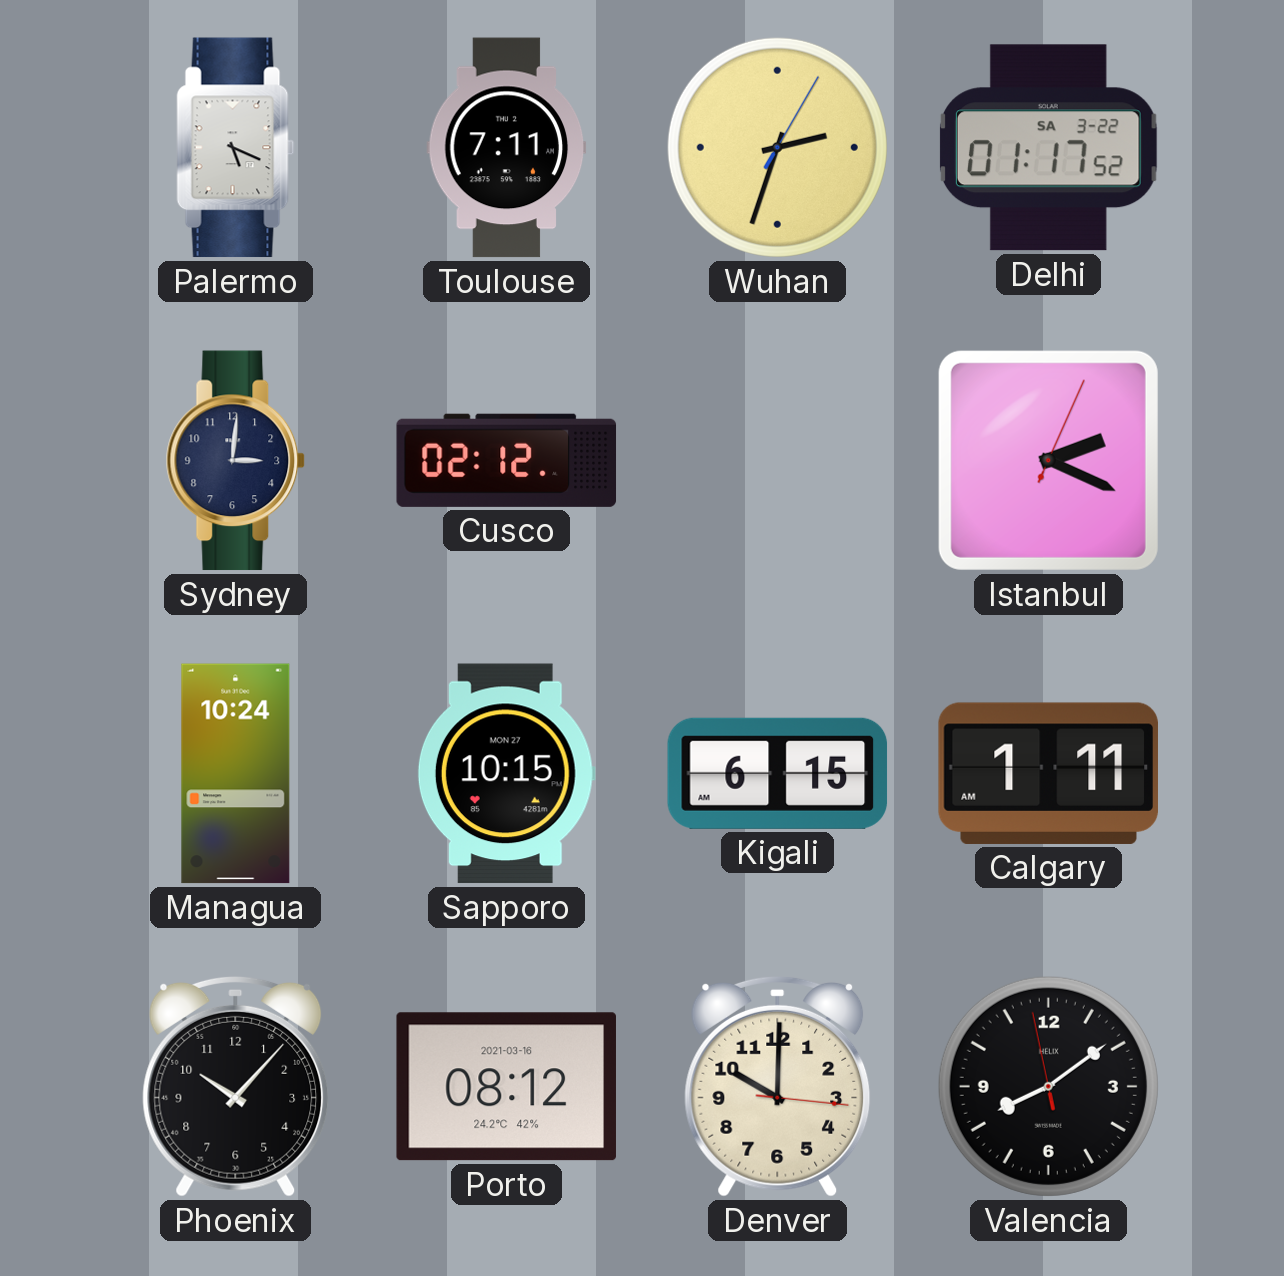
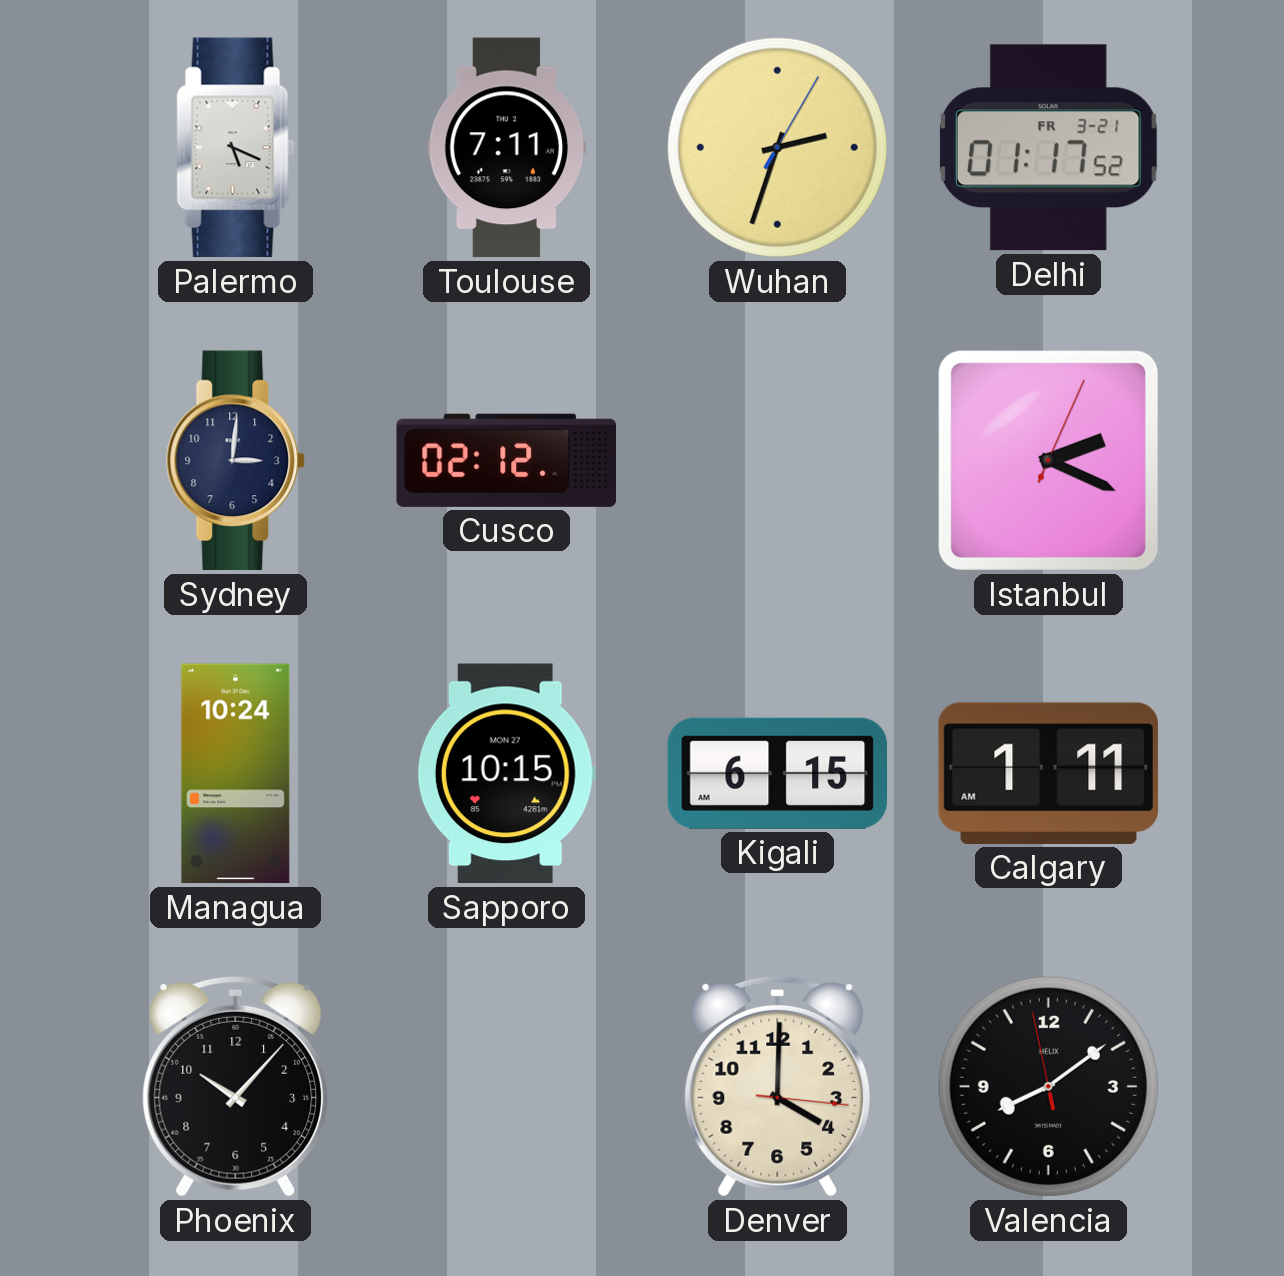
Delhi date: SA 3-22 -> FR 3-21 (1048, 148)
Porto: 08:12 -> none (506, 1087)
Denver: 10:00 -> 4:00 (778, 1086)
